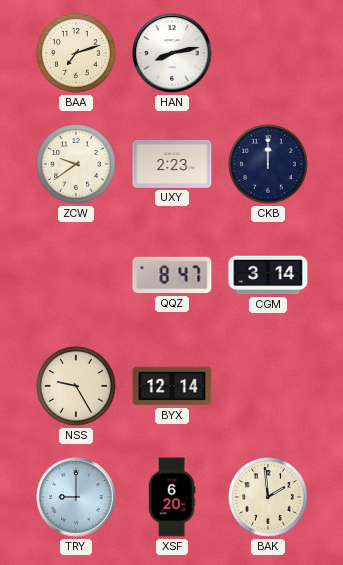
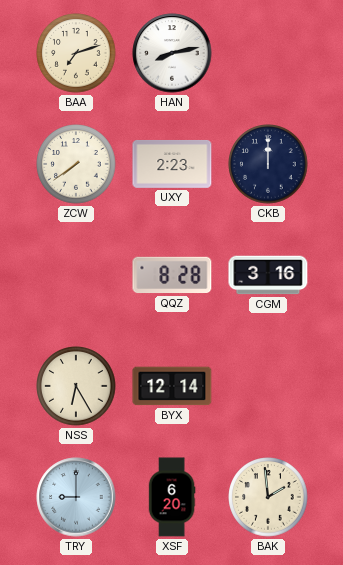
ZCW: 9:39 -> 7:39 (76, 164)
QQZ: 8:47 -> 8:28 (172, 275)
CGM: 3:14 -> 3:16 (268, 275)
NSS: 9:25 -> 6:25 (76, 386)
